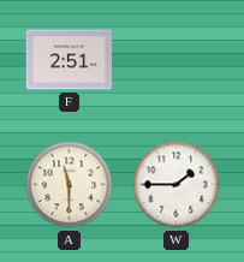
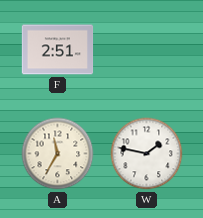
A: 11:30 -> 11:35 (58, 154)
W: 1:45 -> 1:47 (147, 154)
